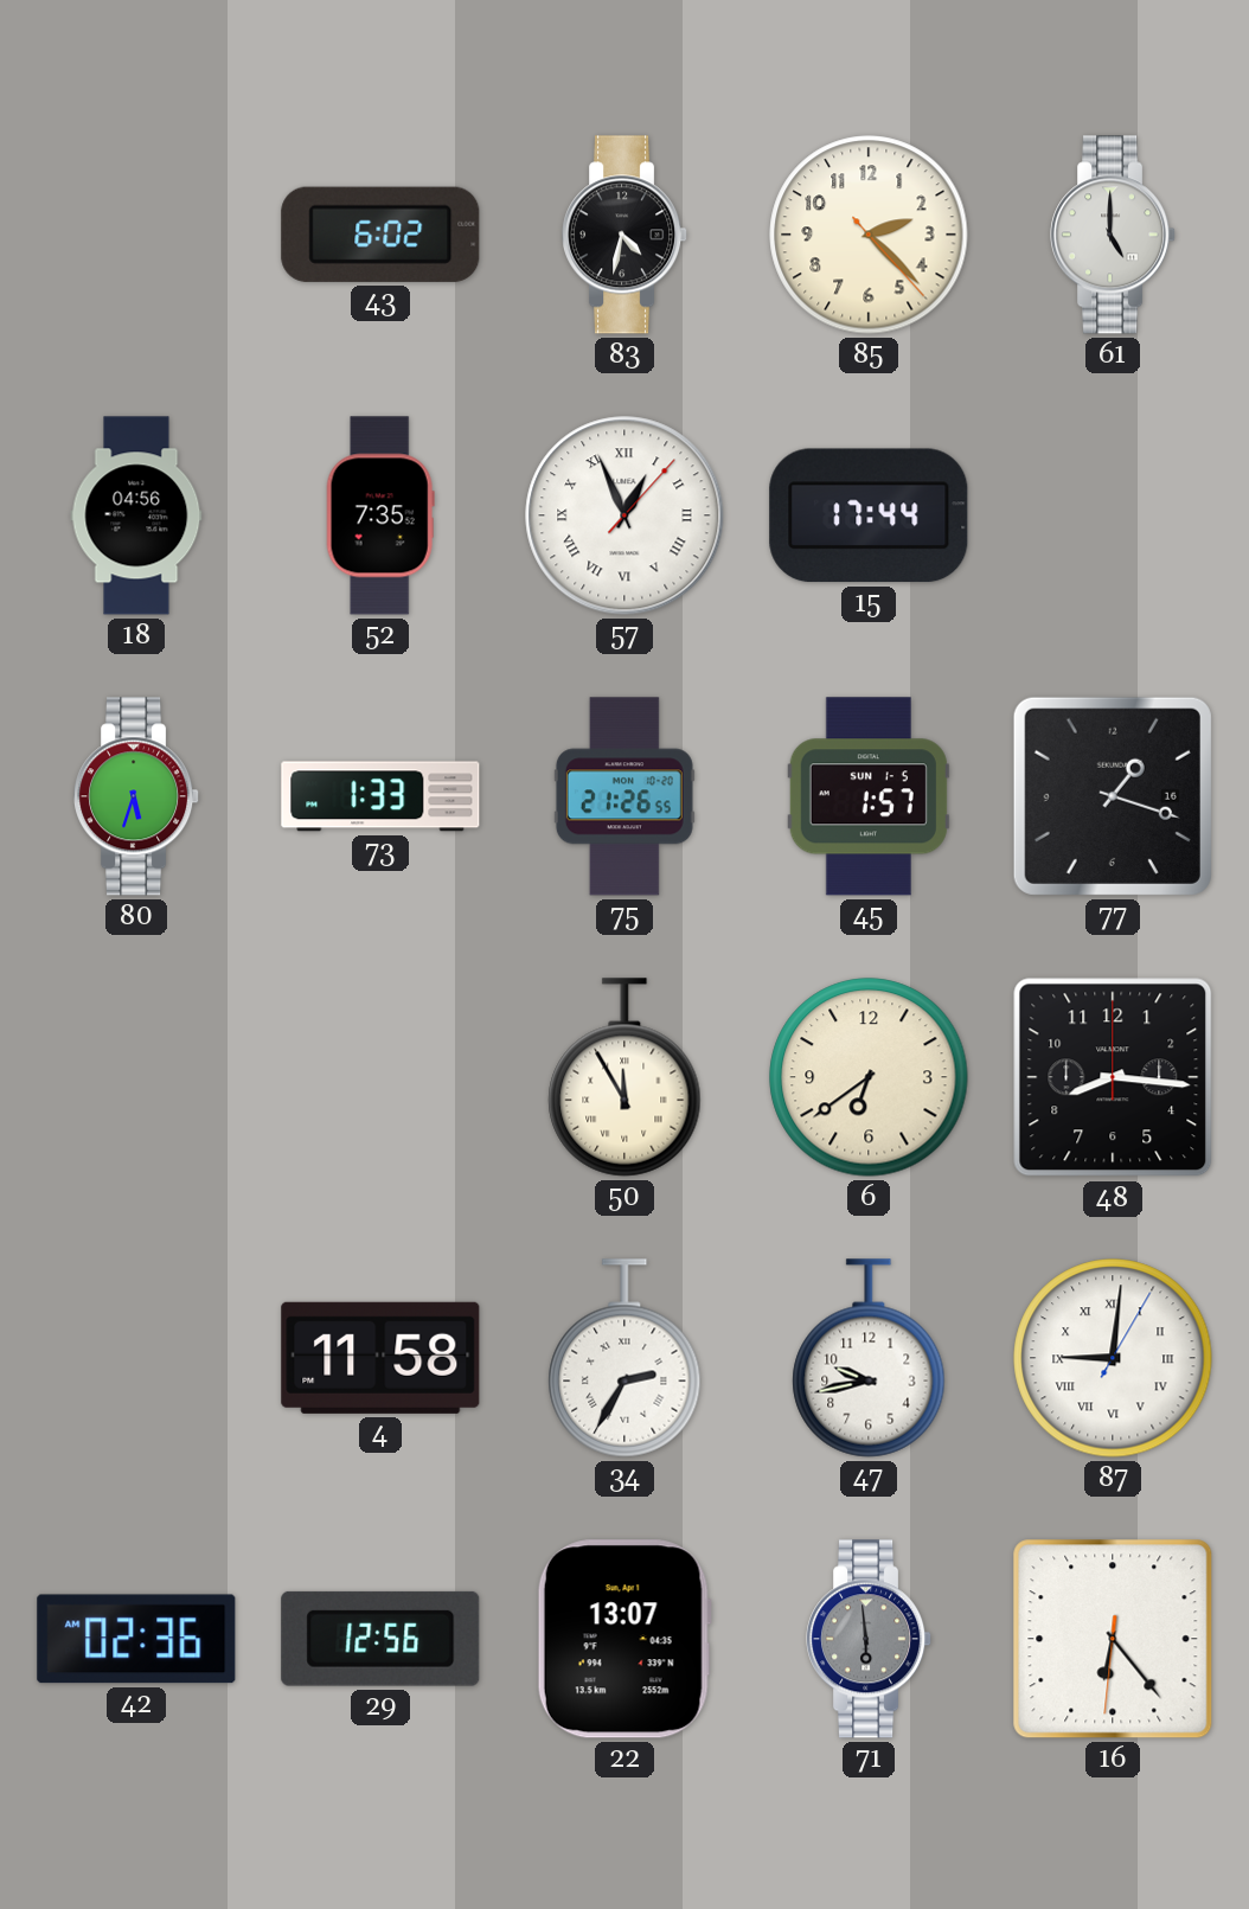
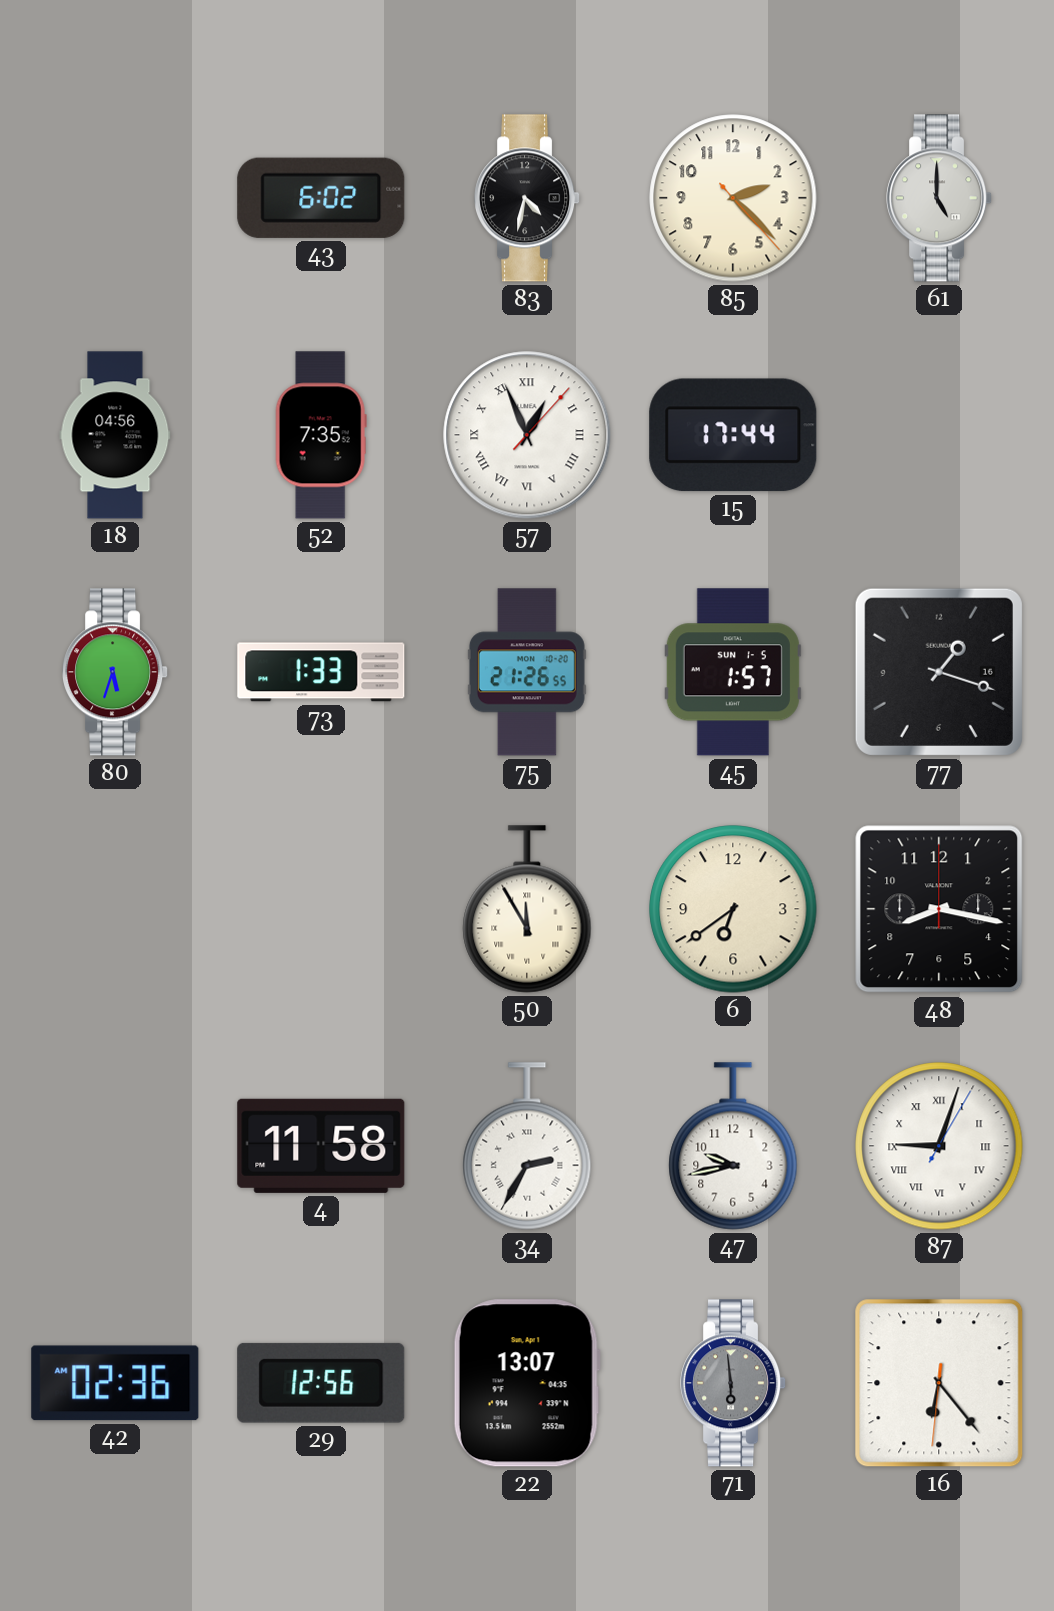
48: 8:16 -> 8:17 (939, 909)
87: 9:01 -> 9:03 (939, 1146)
